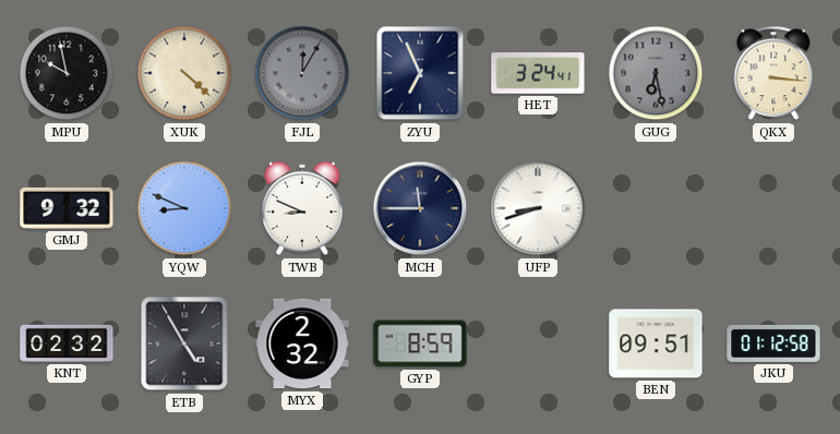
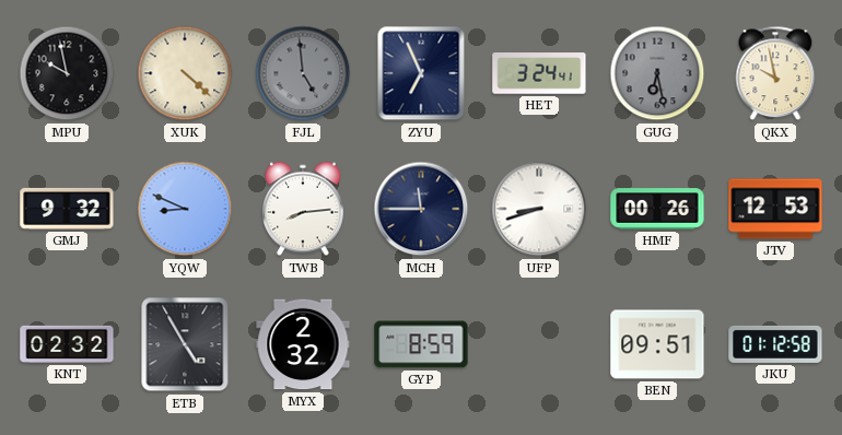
FJL: 12:05 -> 4:59 (303, 73)
QKX: 3:16 -> 9:58 (775, 73)
TWB: 8:49 -> 8:14 (303, 209)
HMF: none -> 00:26 (657, 209)
JTV: none -> 12:53 (775, 209)
